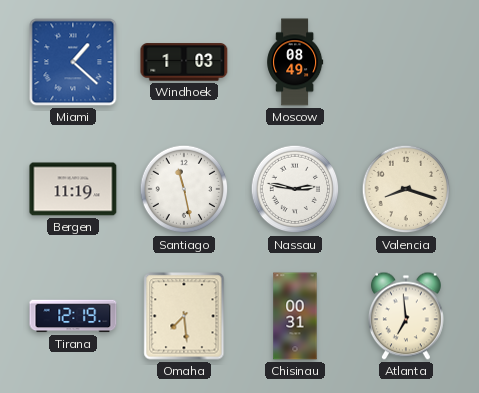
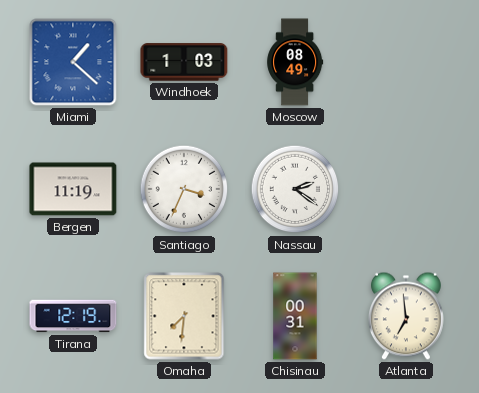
Santiago: 11:28 -> 3:34 (184, 189)
Nassau: 2:47 -> 2:21 (295, 189)
Valencia: 8:18 -> none (406, 189)
Omaha: 7:29 -> 7:31 (184, 316)
